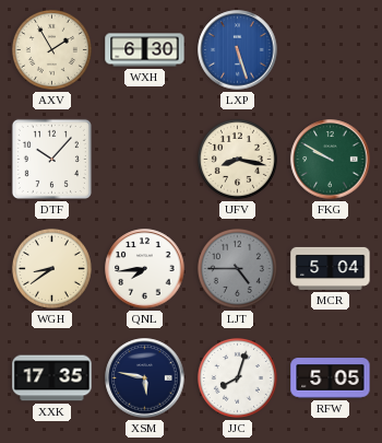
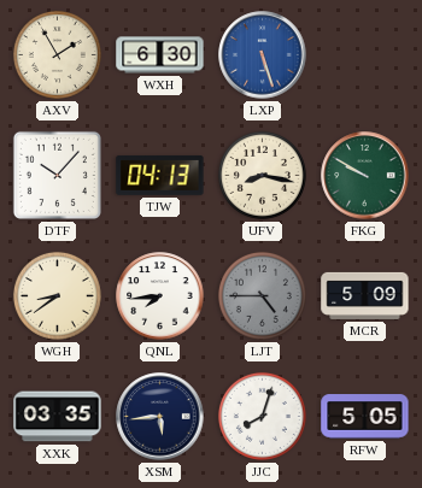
TJW: none -> 04:13 (160, 175)
MCR: 5:04 -> 5:09 (365, 295)
XXK: 17:35 -> 03:35 (58, 417)
XSM: 5:47 -> 5:44 (160, 417)
